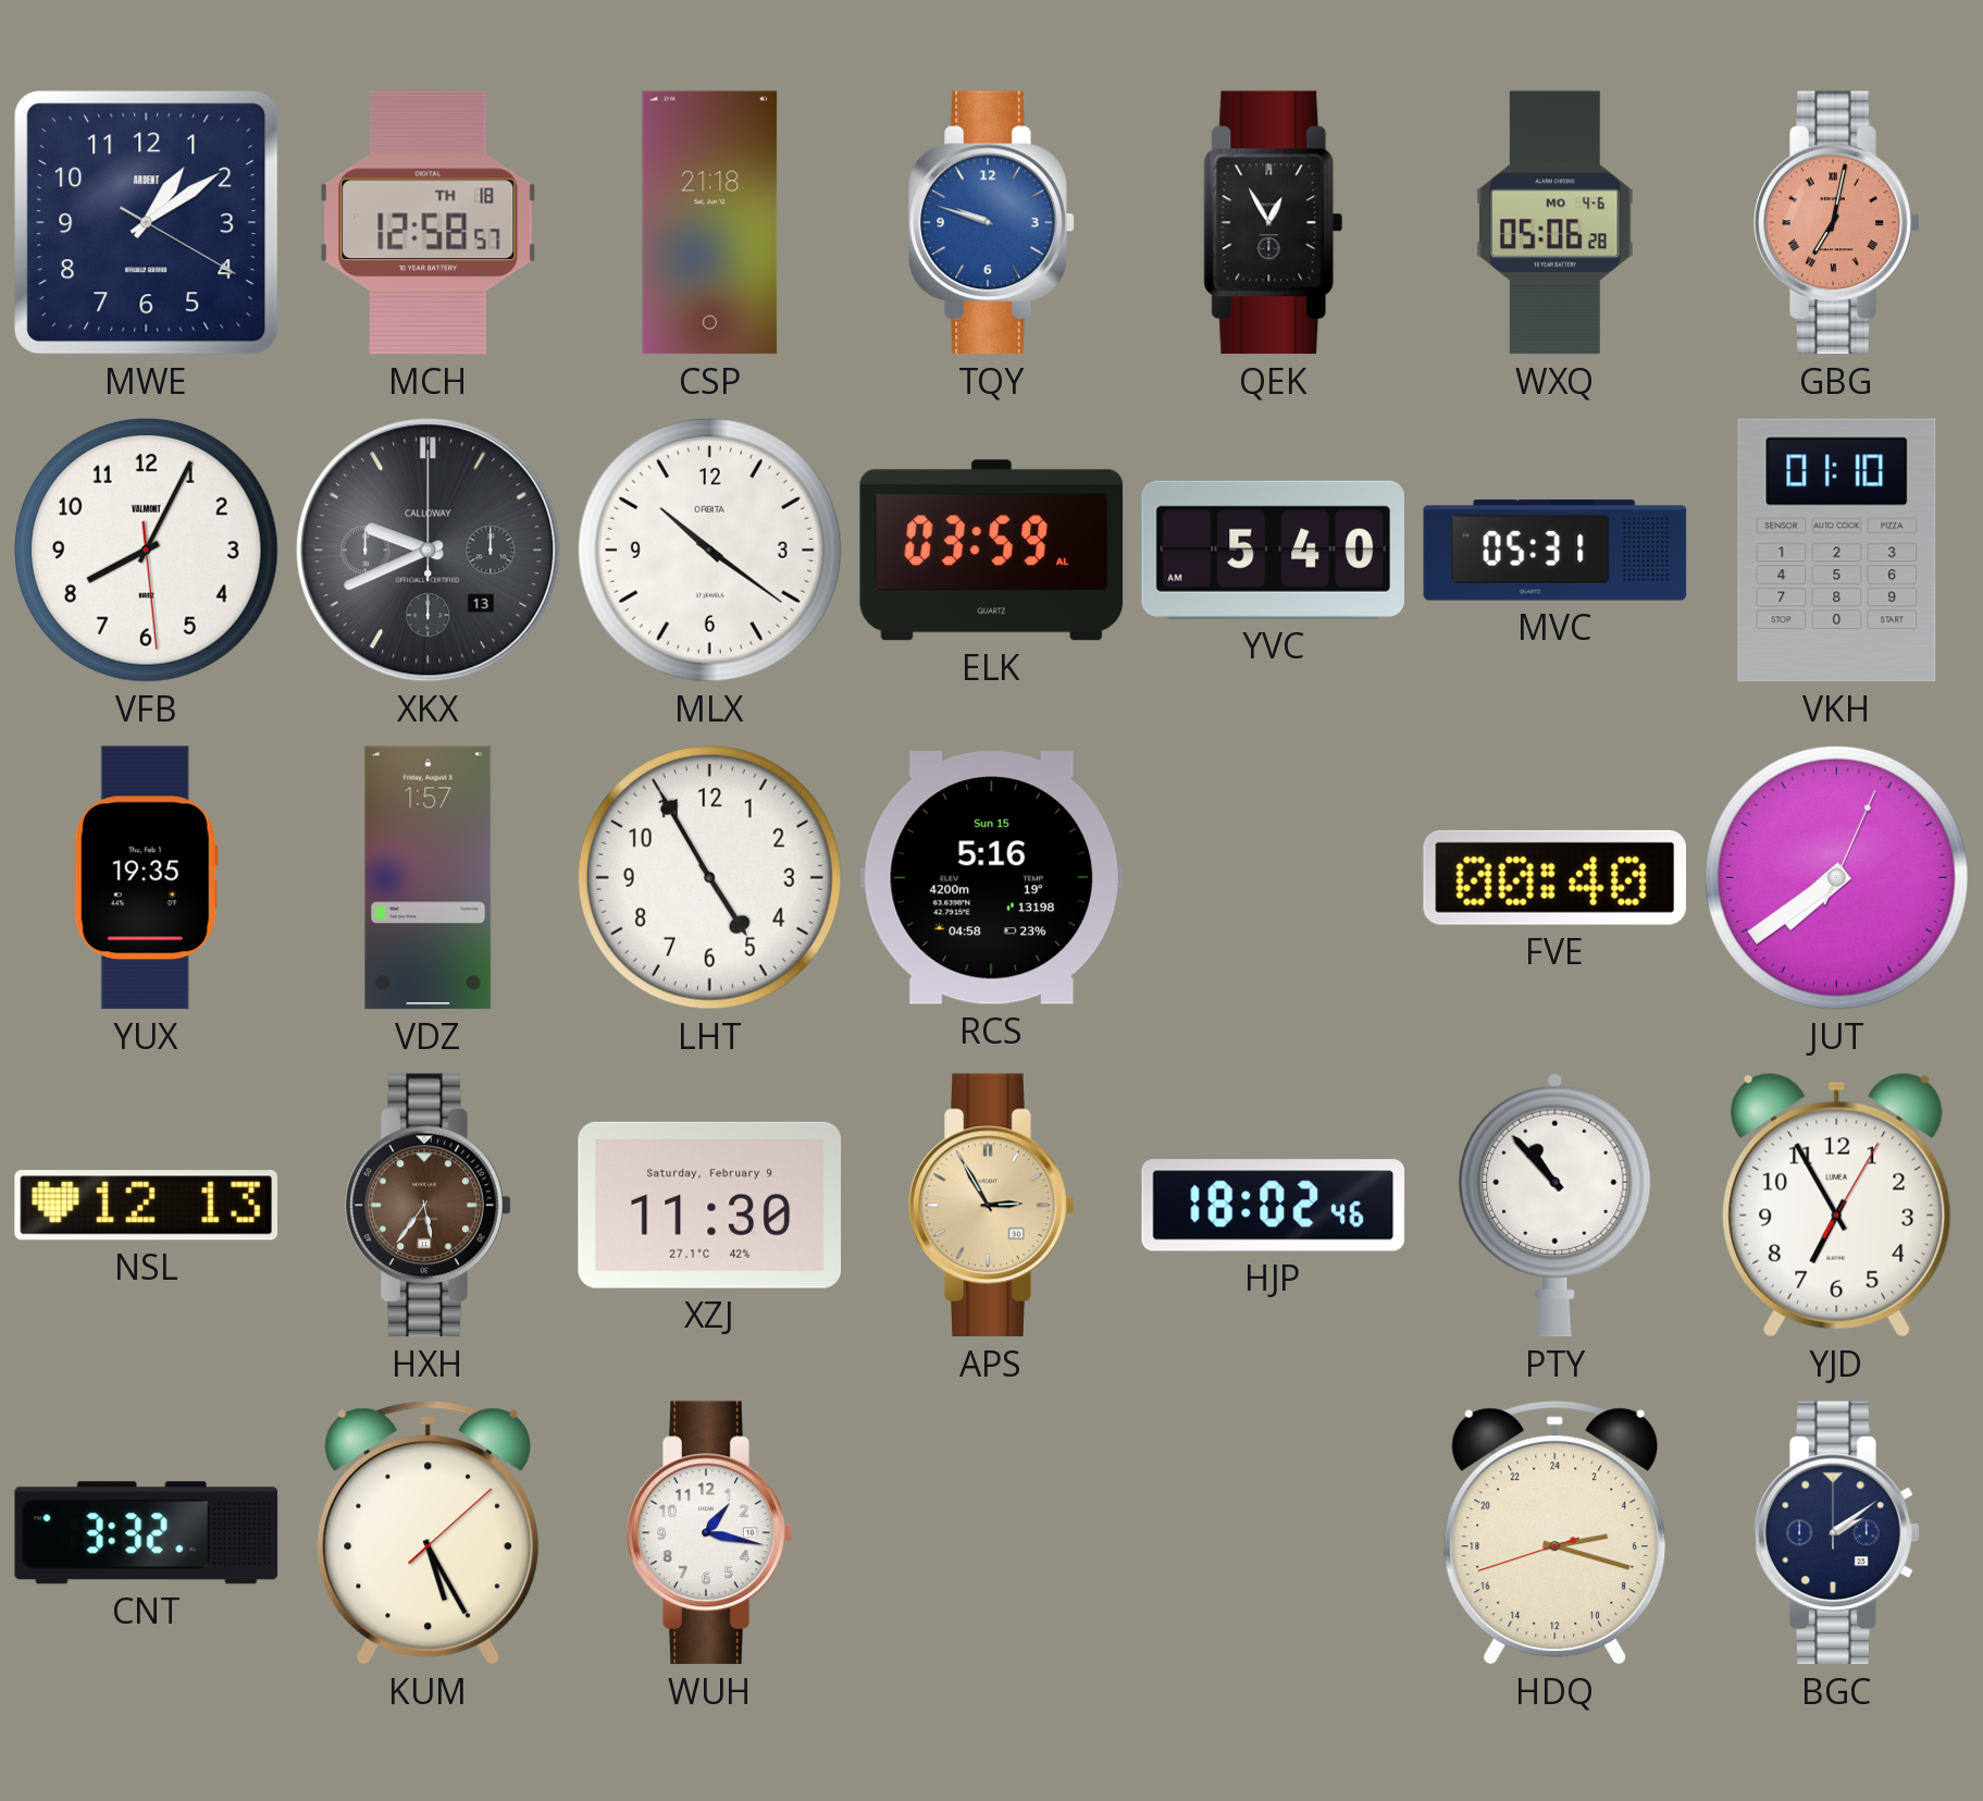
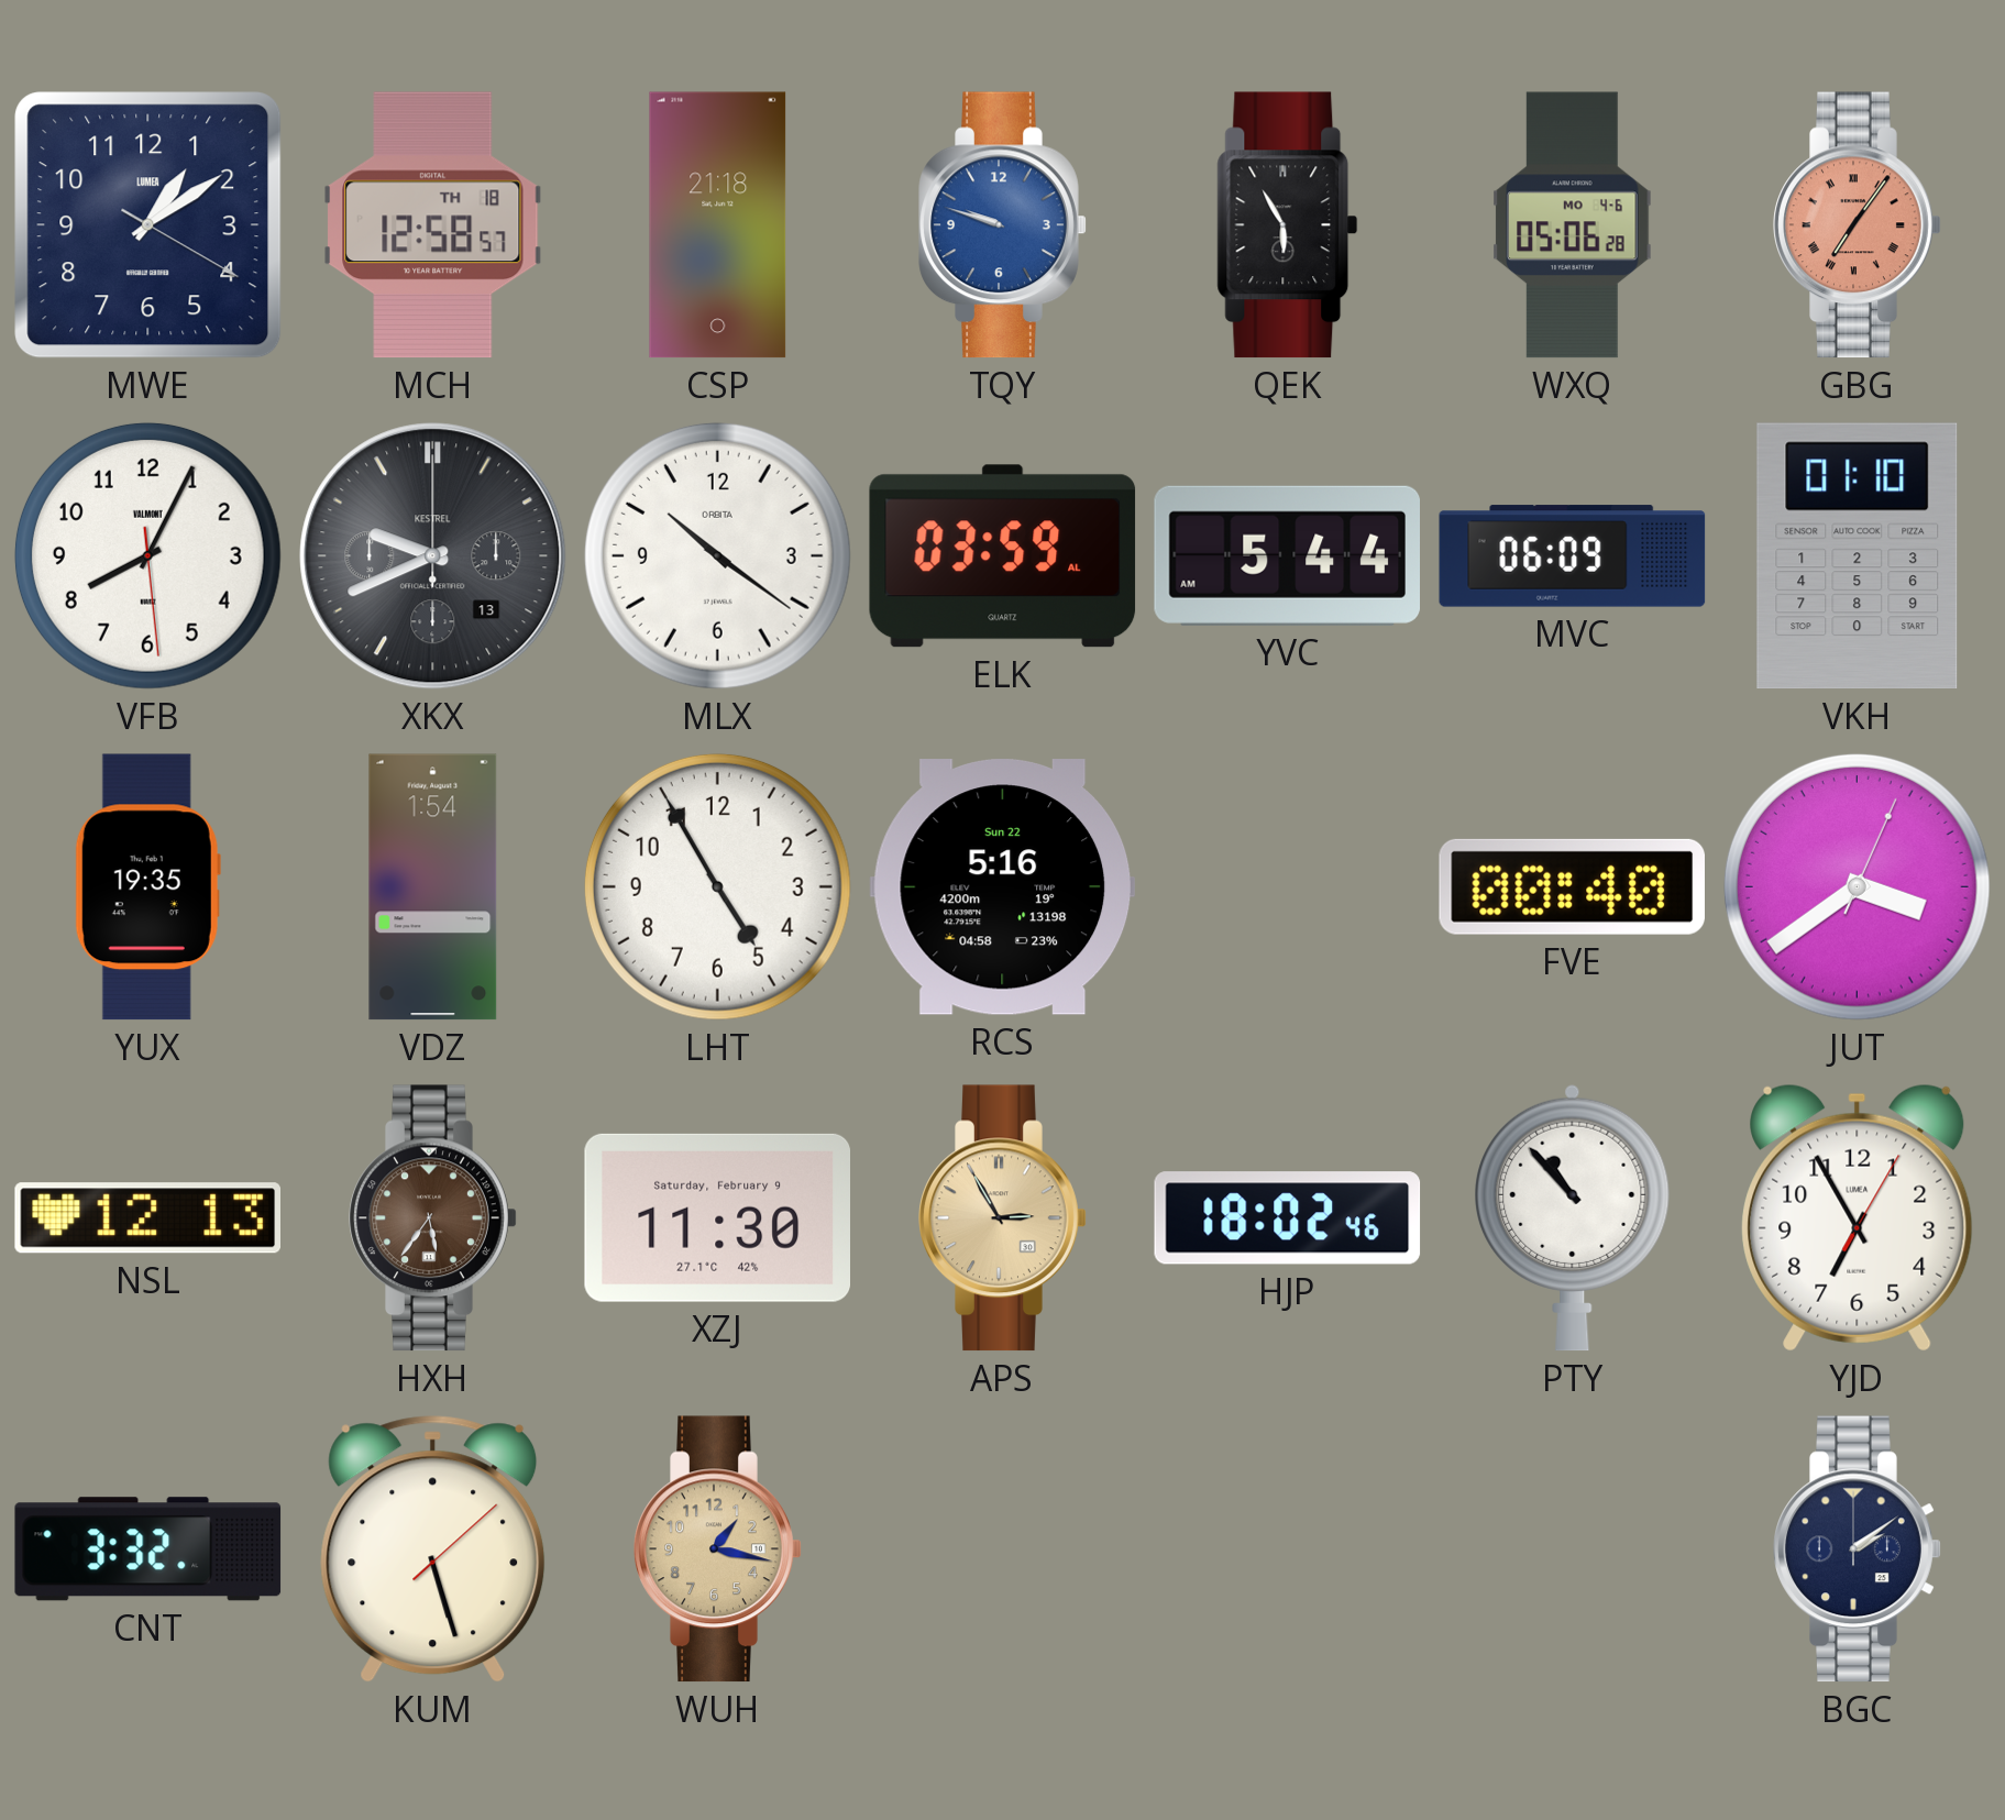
MWE brand: ARDENT -> LUMEA (148, 225)
QEK: 12:55 -> 5:55 (1288, 225)
GBG: 7:02 -> 7:06 (1858, 225)
XKX brand: CALLOWAY -> KESTREL (433, 556)
YVC: 5:40 -> 5:44 (1287, 555)
MVC: 05:31 -> 06:09 (1573, 556)
VDZ: 1:57 -> 1:54 (433, 887)
RCS date: Sun 15 -> Sun 22 (1002, 887)
JUT: 7:39 -> 3:39 (1857, 886)
KUM: 5:25 -> 5:27 (433, 1549)
WUH dial: white -> champagne (718, 1549)
HDQ: 5:17 -> none (1556, 1533)
